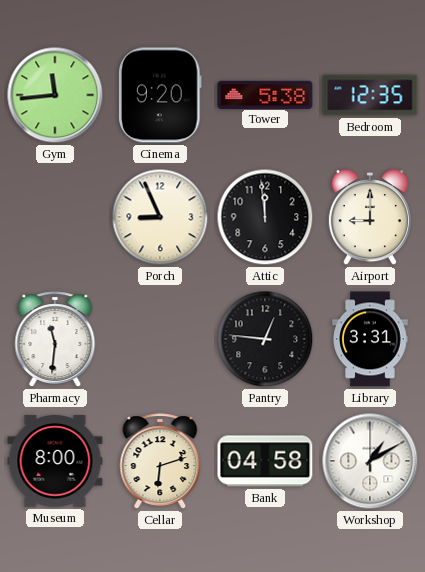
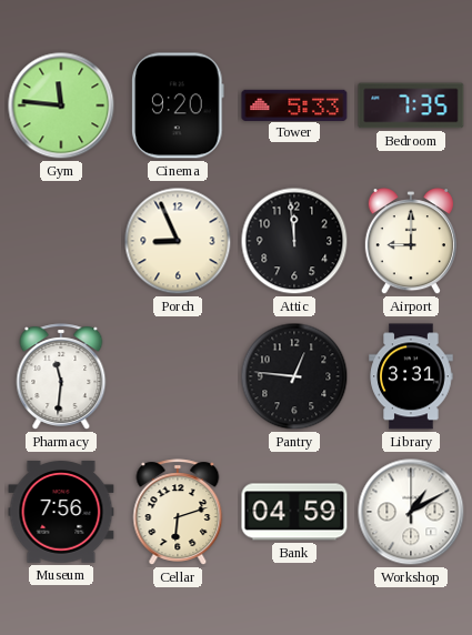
Gym: 11:44 -> 11:46 (61, 105)
Tower: 5:38 -> 5:33 (294, 104)
Bedroom: 12:35 -> 7:35 (411, 105)
Museum: 8:00 -> 7:56 (61, 512)
Bank: 04:58 -> 04:59 (294, 512)
